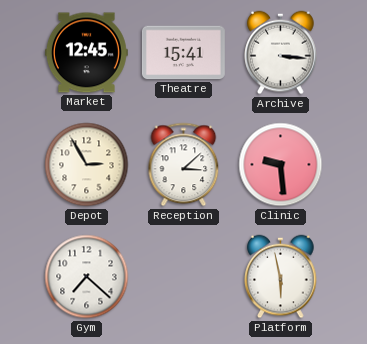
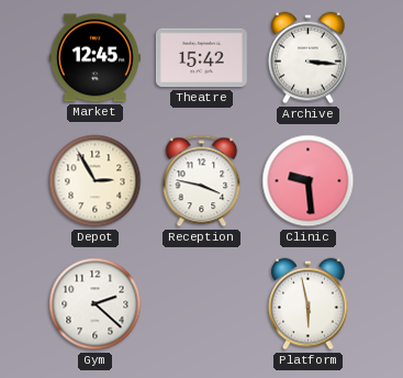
Theatre: 15:41 -> 15:42 (201, 58)
Reception: 3:08 -> 3:47 (202, 181)
Gym: 7:22 -> 2:22 (96, 304)
